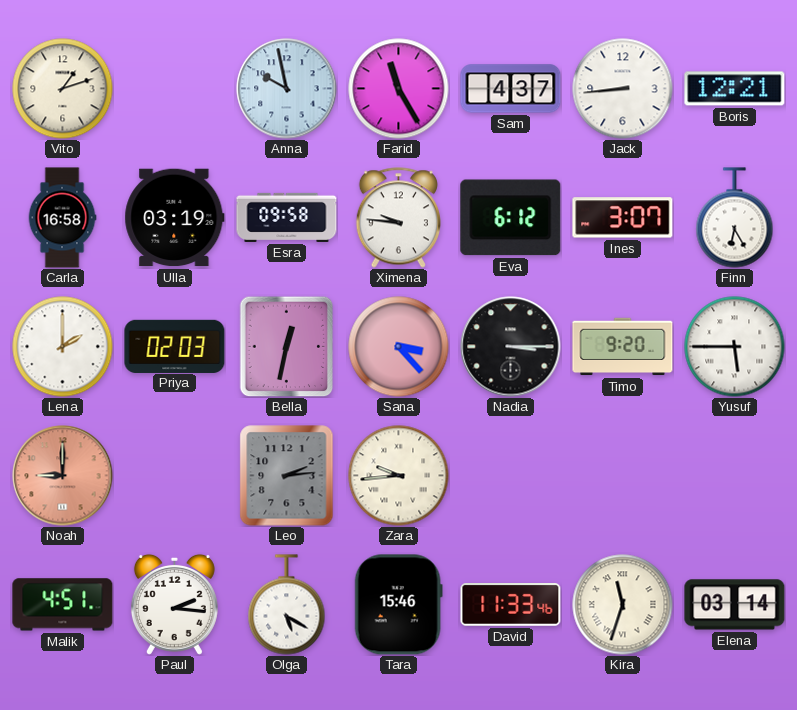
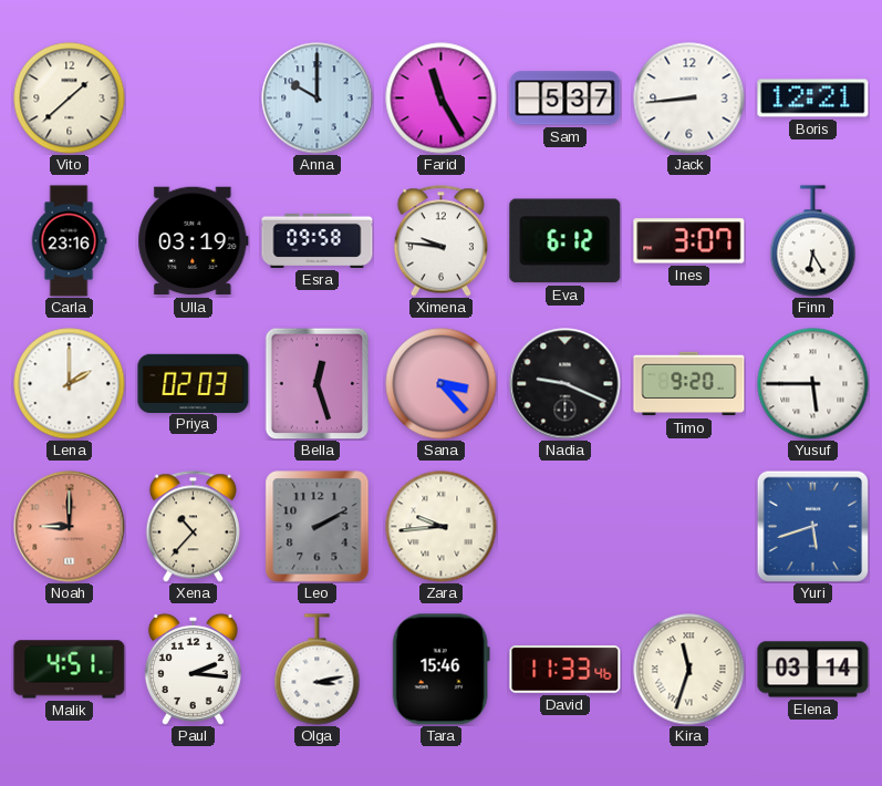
Vito: 1:12 -> 1:38 (70, 99)
Anna: 9:58 -> 10:00 (318, 99)
Sam: 4:37 -> 5:37 (565, 99)
Carla: 16:58 -> 23:16 (69, 241)
Bella: 12:32 -> 12:27 (318, 383)
Nadia: 3:15 -> 9:19 (565, 384)
Xena: none -> 10:37 (193, 527)
Leo: 2:14 -> 2:10 (318, 527)
Yuri: none -> 5:42 (812, 526)
Olga: 5:20 -> 3:13 (318, 670)
